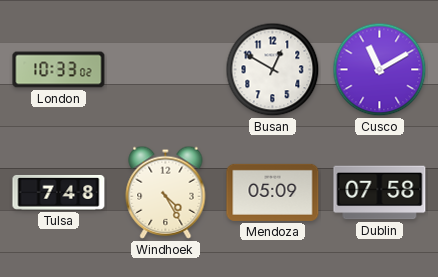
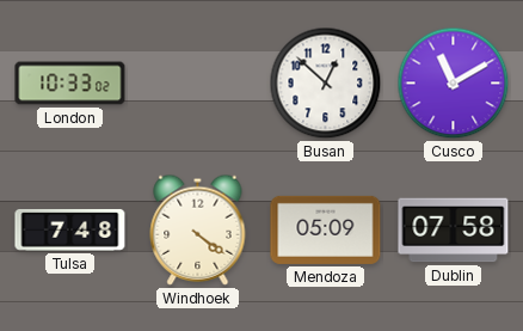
Busan: 12:50 -> 12:52 (326, 84)
Windhoek: 4:25 -> 4:21 (198, 229)
